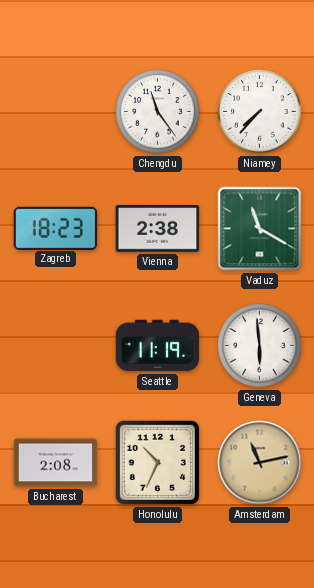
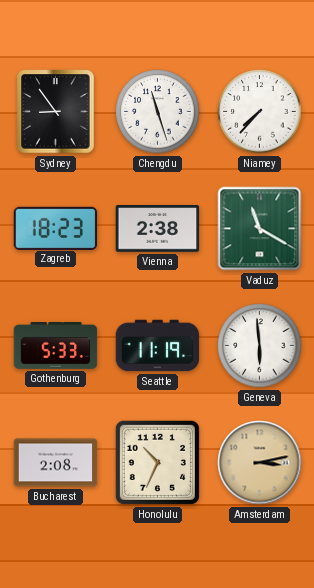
Sydney: none -> 8:54 (56, 112)
Chengdu: 11:24 -> 11:27 (158, 112)
Gothenburg: none -> 5:33 (56, 345)
Amsterdam: 11:13 -> 3:13 (260, 463)
